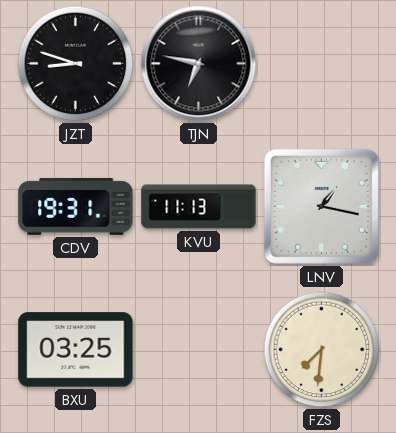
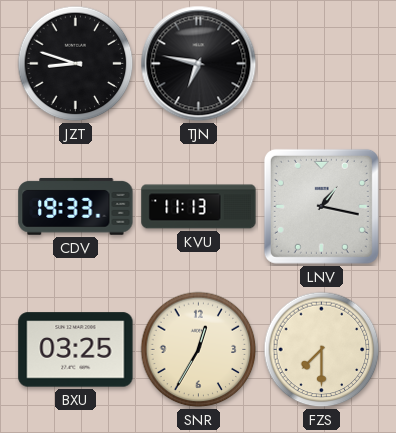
CDV: 19:31 -> 19:33 (76, 206)
SNR: none -> 12:35 (199, 350)
FZS: 7:31 -> 7:30 (322, 350)
